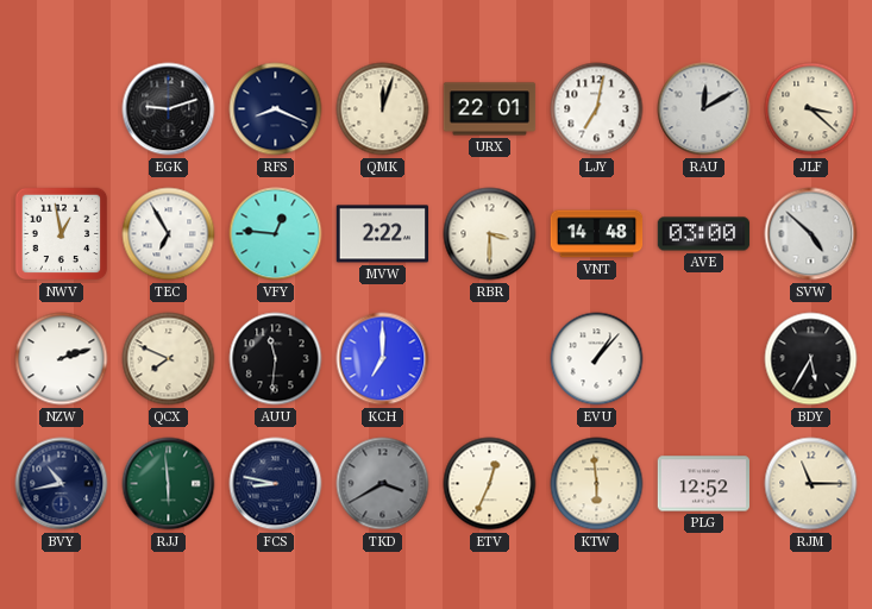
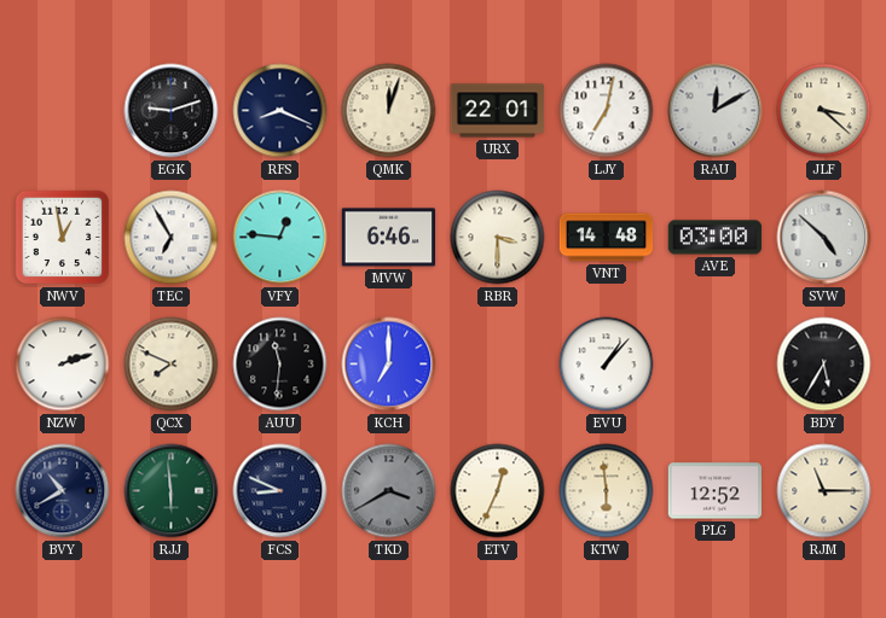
MVW: 2:22 -> 6:46 (389, 238)
BVY: 10:43 -> 10:40 (63, 491)
FCS: 8:47 -> 8:49 (280, 491)
